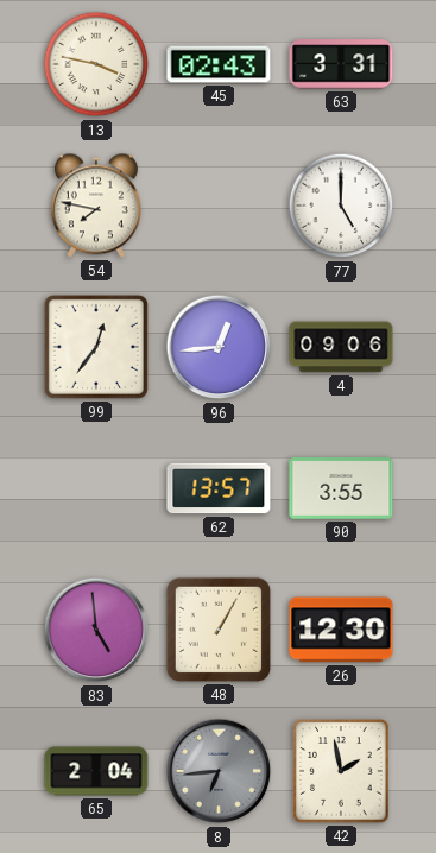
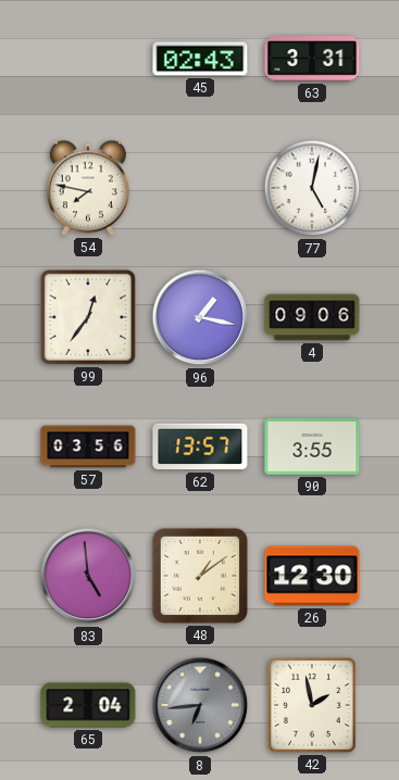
13: 3:47 -> none (96, 64)
77: 5:00 -> 5:02 (312, 188)
96: 12:44 -> 1:17 (200, 317)
57: none -> 03:56 (88, 446)
48: 1:05 -> 1:09 (200, 576)
